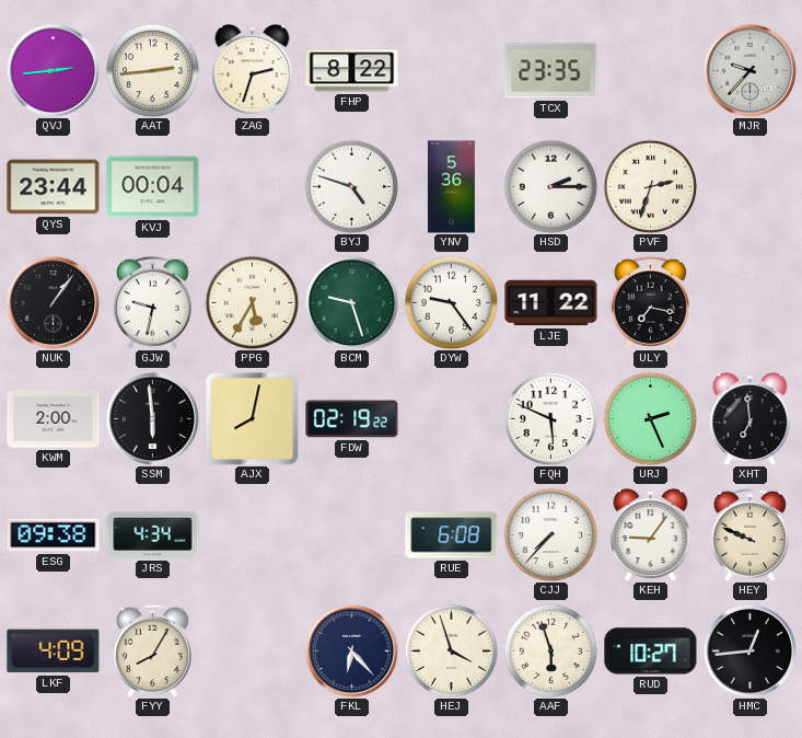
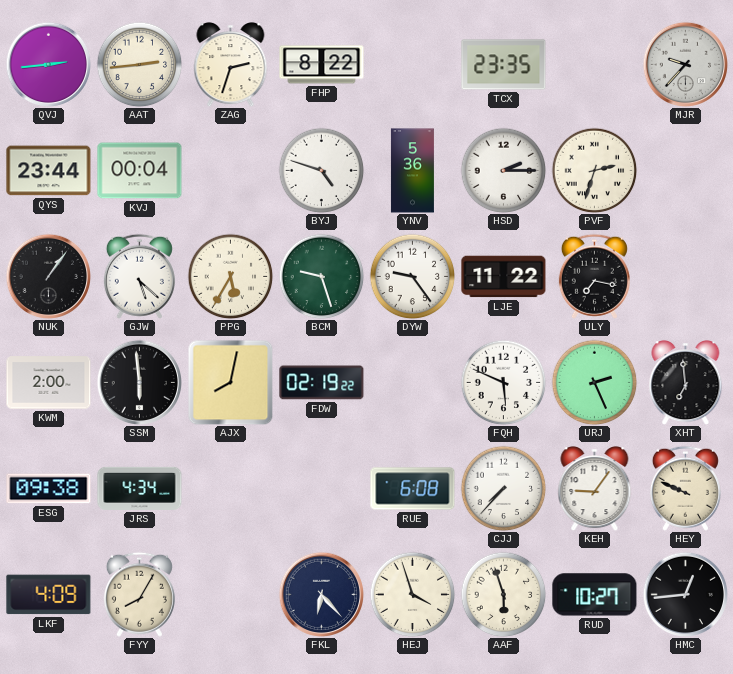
GJW: 9:32 -> 5:22 (139, 276)
